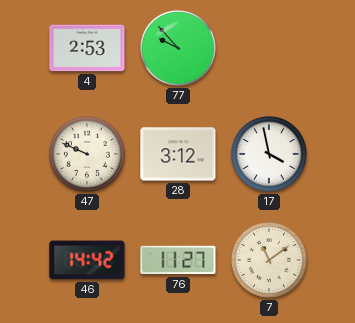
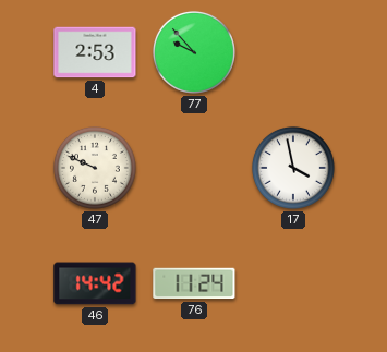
28: 3:12 -> none (178, 154)
76: 11:27 -> 11:24 (194, 283)
7: 11:09 -> none (269, 260)
